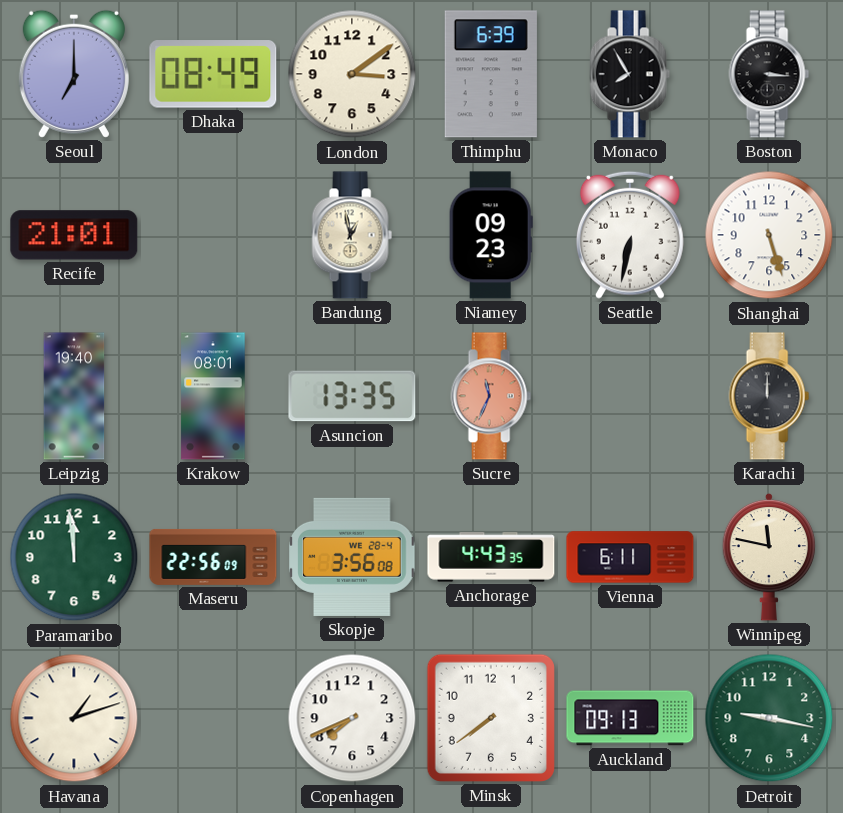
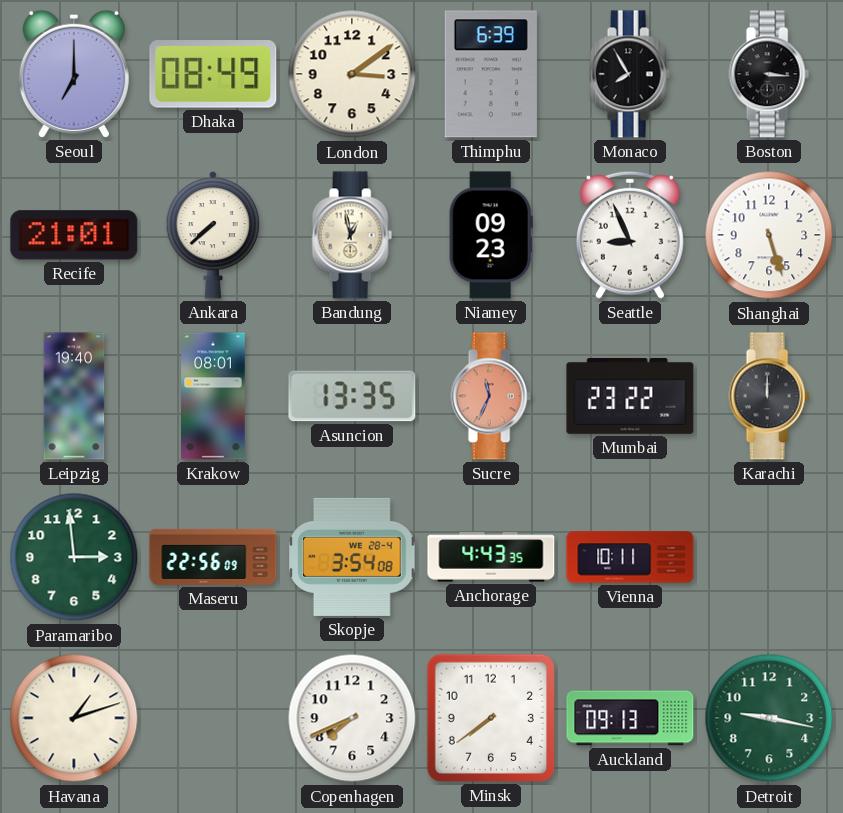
Ankara: none -> 7:38 (213, 235)
Seattle: 6:32 -> 8:56 (630, 235)
Mumbai: none -> 23:22 (630, 396)
Paramaribo: 11:59 -> 2:59 (74, 557)
Skopje: 3:56 -> 3:54 (352, 557)
Vienna: 6:11 -> 10:11 (630, 557)
Winnipeg: 11:47 -> none (769, 557)
